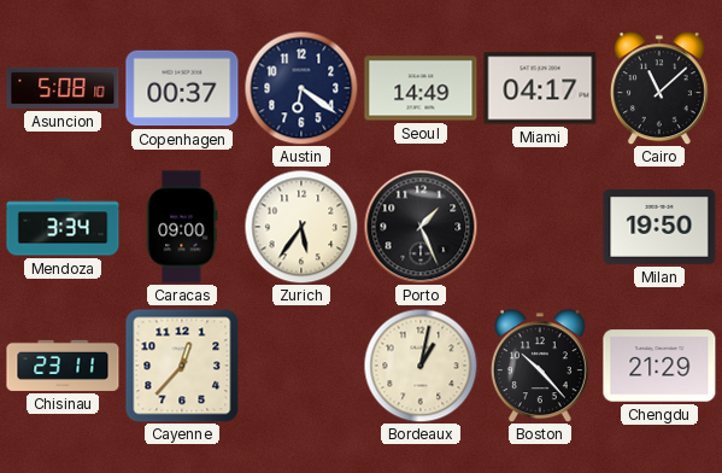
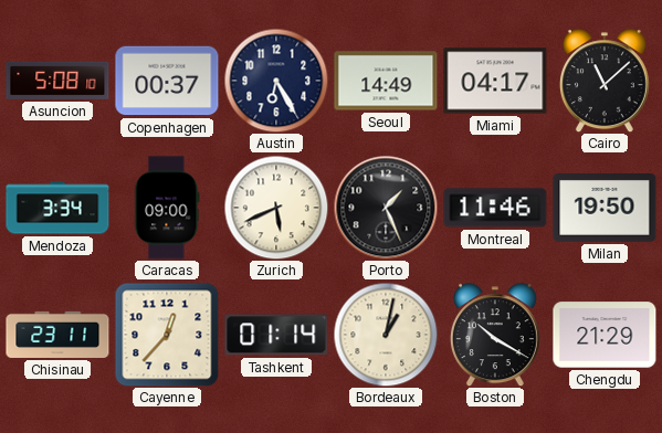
Austin: 6:21 -> 6:25 (276, 81)
Zurich: 5:36 -> 5:41 (276, 208)
Montreal: none -> 11:46 (495, 208)
Tashkent: none -> 01:14 (276, 335)
Boston: 10:23 -> 10:20 (495, 335)
